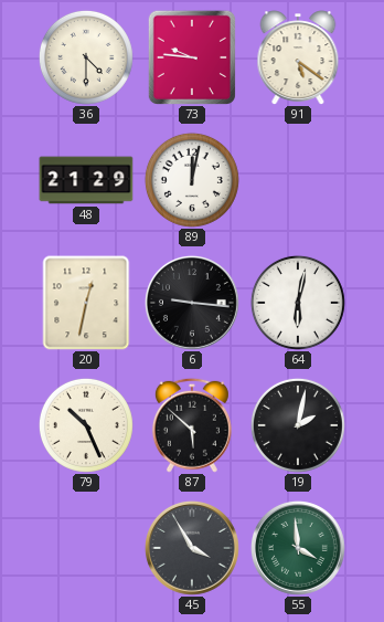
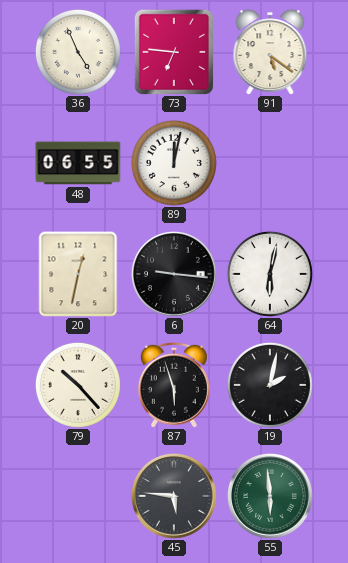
36: 4:30 -> 4:56 (78, 52)
73: 9:46 -> 6:46 (173, 51)
48: 21:29 -> 06:55 (78, 163)
79: 10:26 -> 10:23 (78, 385)
87: 5:52 -> 5:57 (174, 385)
45: 3:55 -> 5:46 (174, 496)
55: 3:59 -> 5:59 (270, 496)
